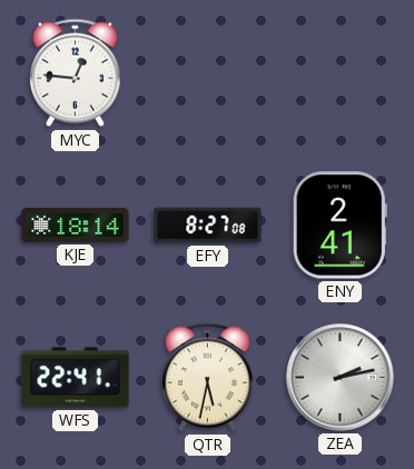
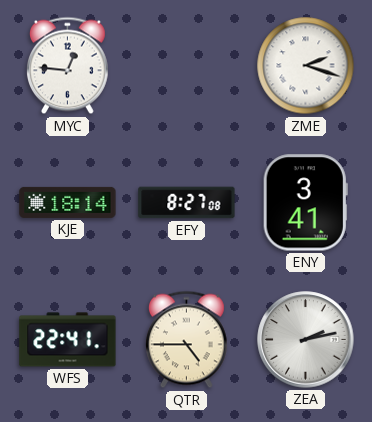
ZME: none -> 2:18 (306, 66)
ENY: 2:41 -> 3:41 (305, 203)
QTR: 5:32 -> 4:45 (186, 340)
